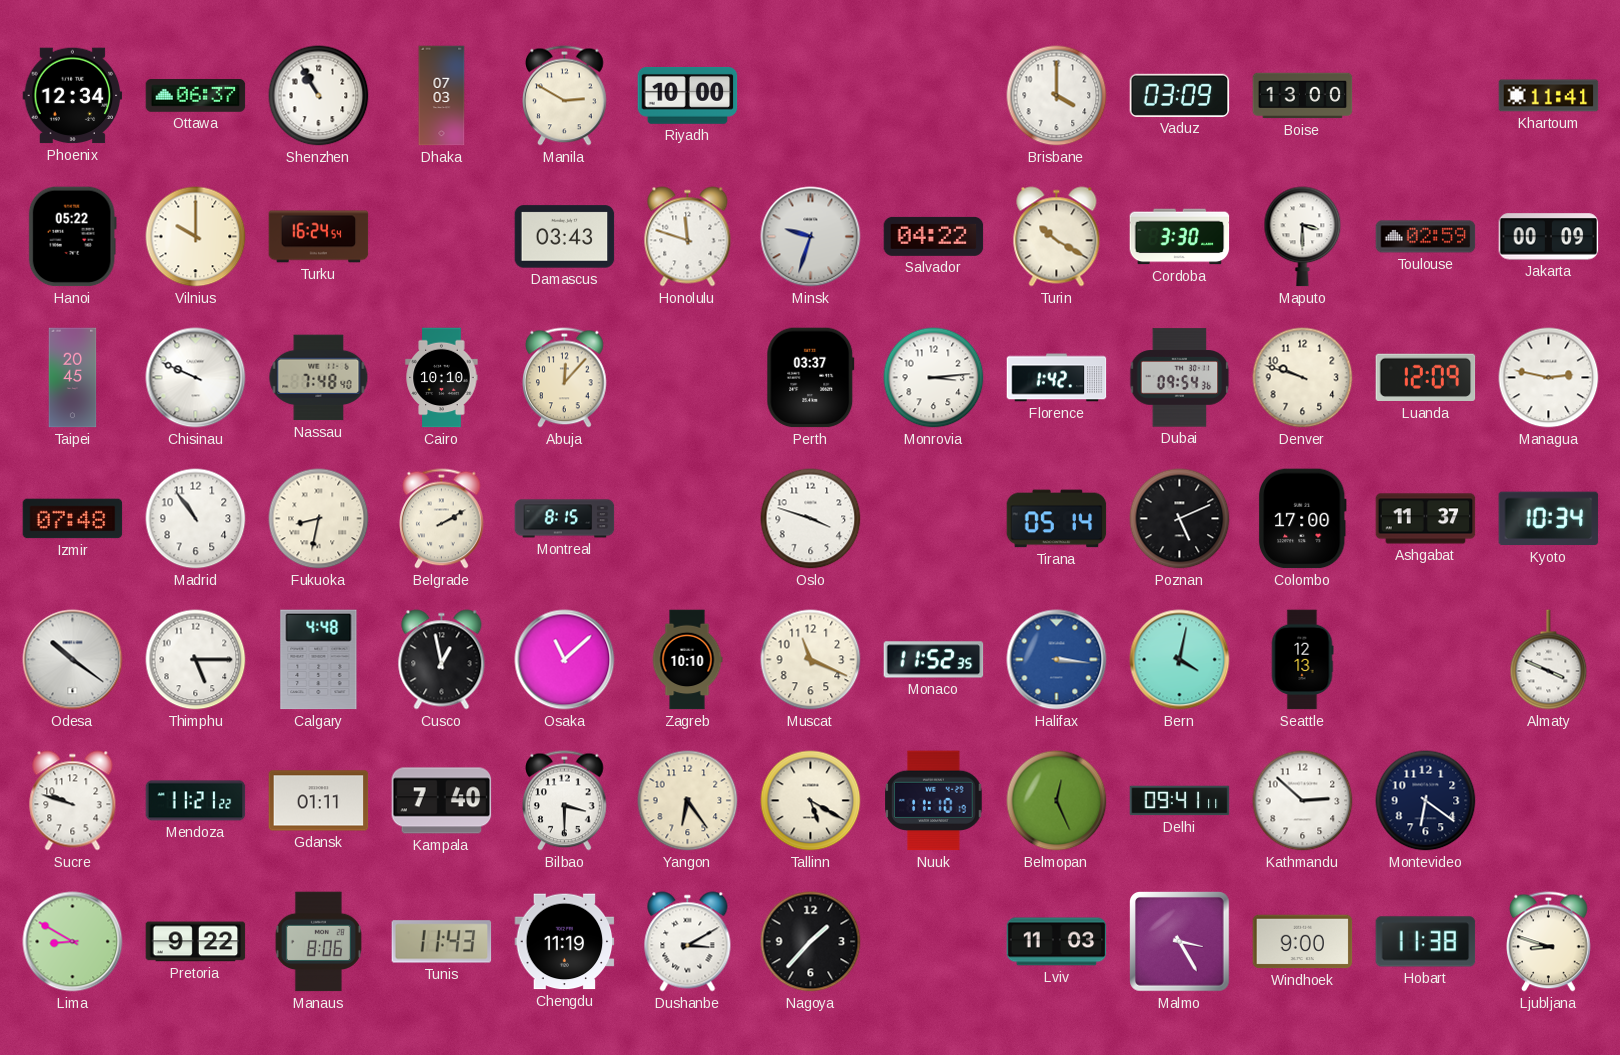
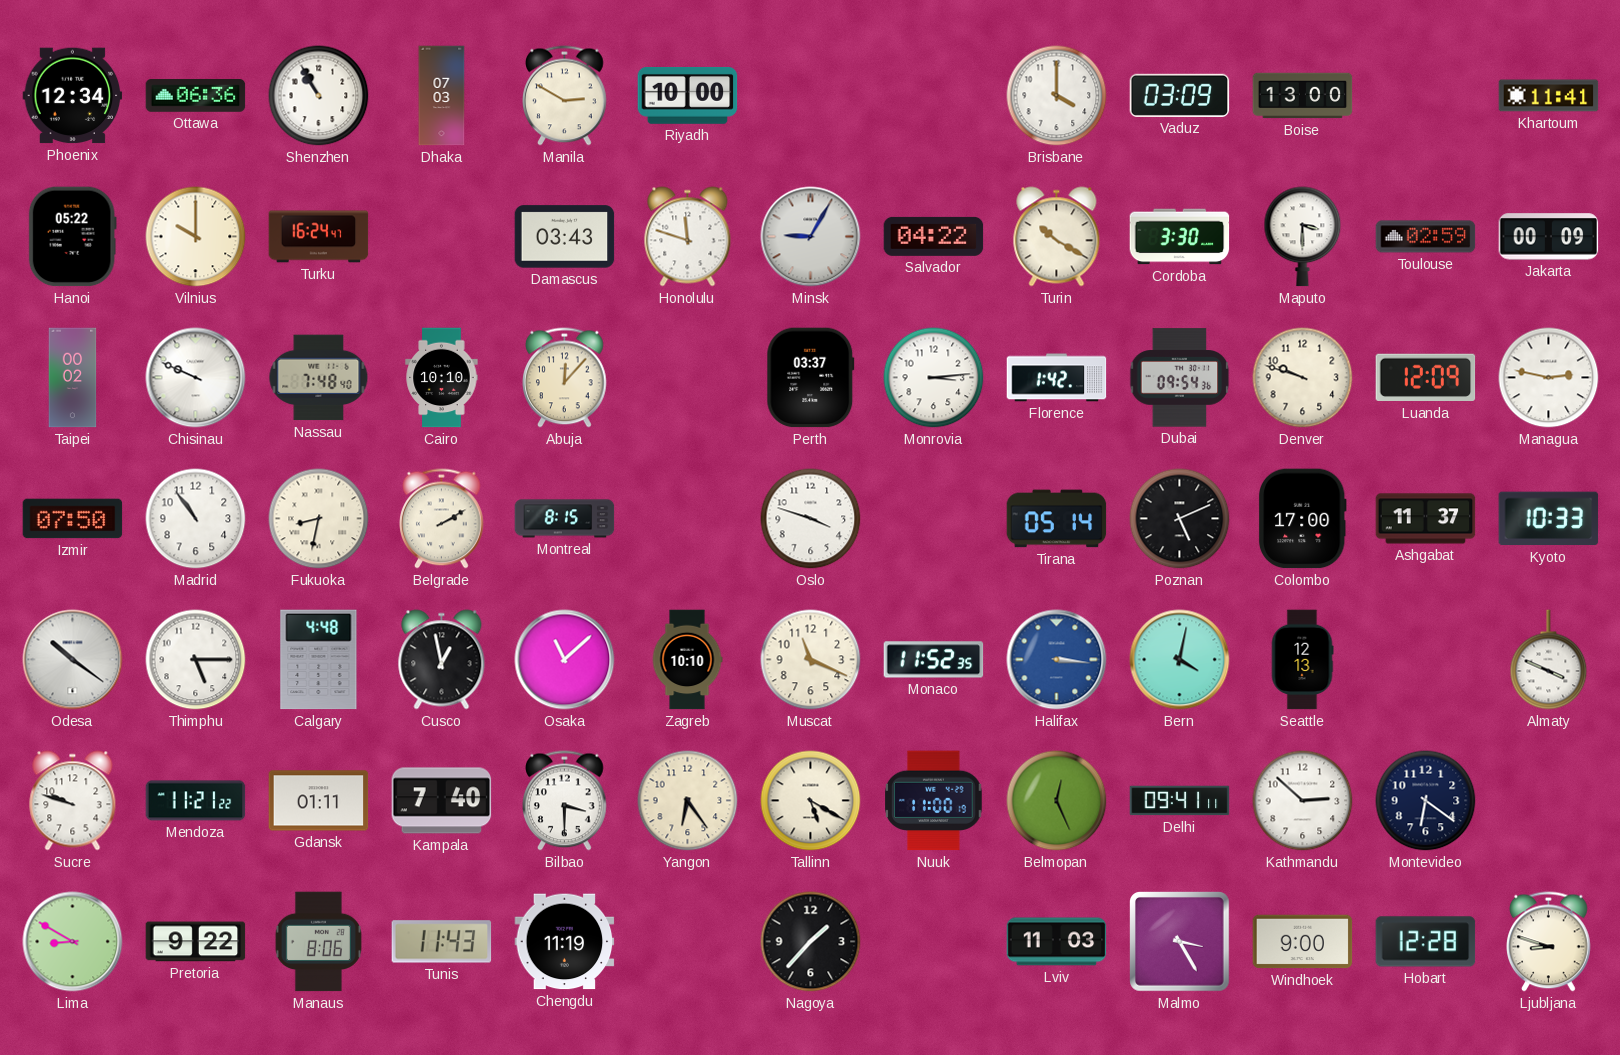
Ottawa: 06:37 -> 06:36 (196, 96)
Turku: 16:24:54 -> 16:24:47 (319, 237)
Minsk: 9:33 -> 9:05 (811, 237)
Taipei: 20:45 -> 00:02 (73, 378)
Izmir: 07:48 -> 07:50 (73, 519)
Kyoto: 10:34 -> 10:33 (1549, 519)
Nuuk: 11:10 -> 11:00 (934, 801)
Dushanbe: 3:10 -> none (688, 942)
Hobart: 11:38 -> 12:28 (1426, 942)
